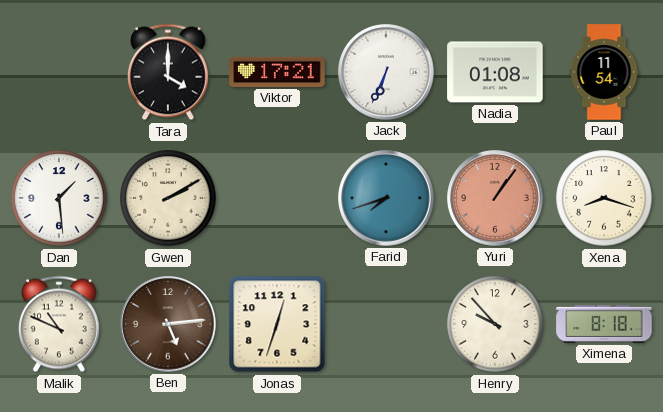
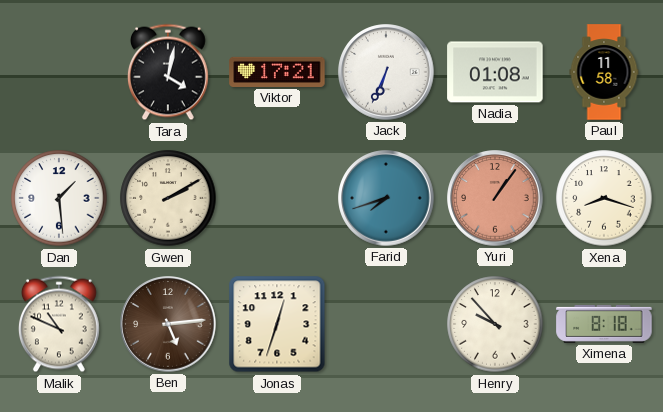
Tara: 4:00 -> 4:02 (168, 72)
Paul: 11:54 -> 11:58 (604, 72)
